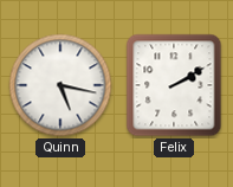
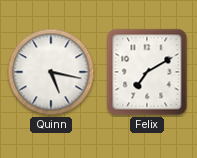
Felix: 2:10 -> 7:10 (147, 72)
